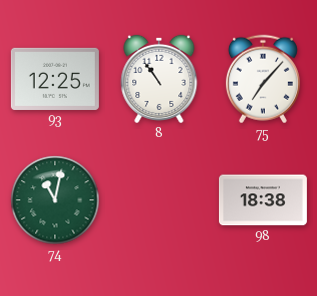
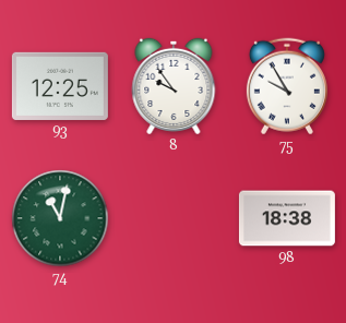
8: 10:54 -> 9:54 (174, 86)
75: 7:07 -> 9:55 (287, 86)
